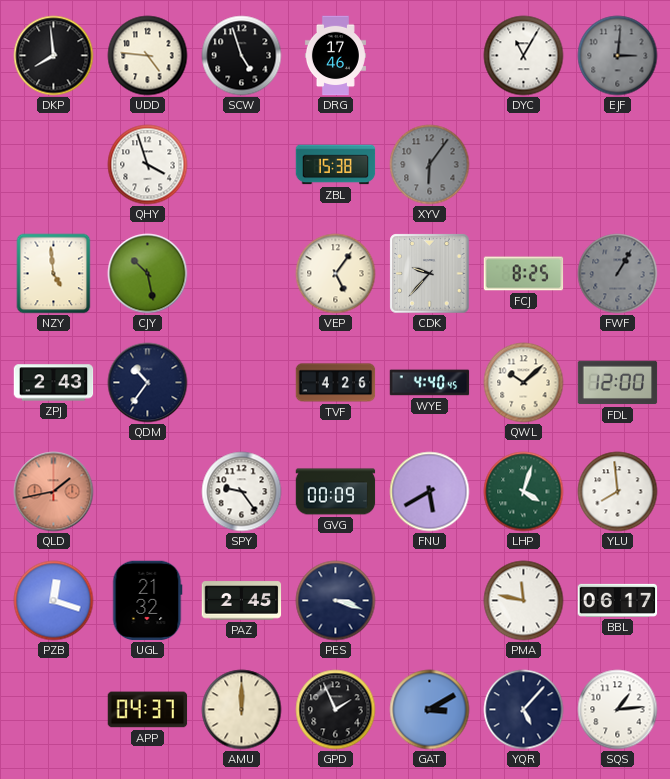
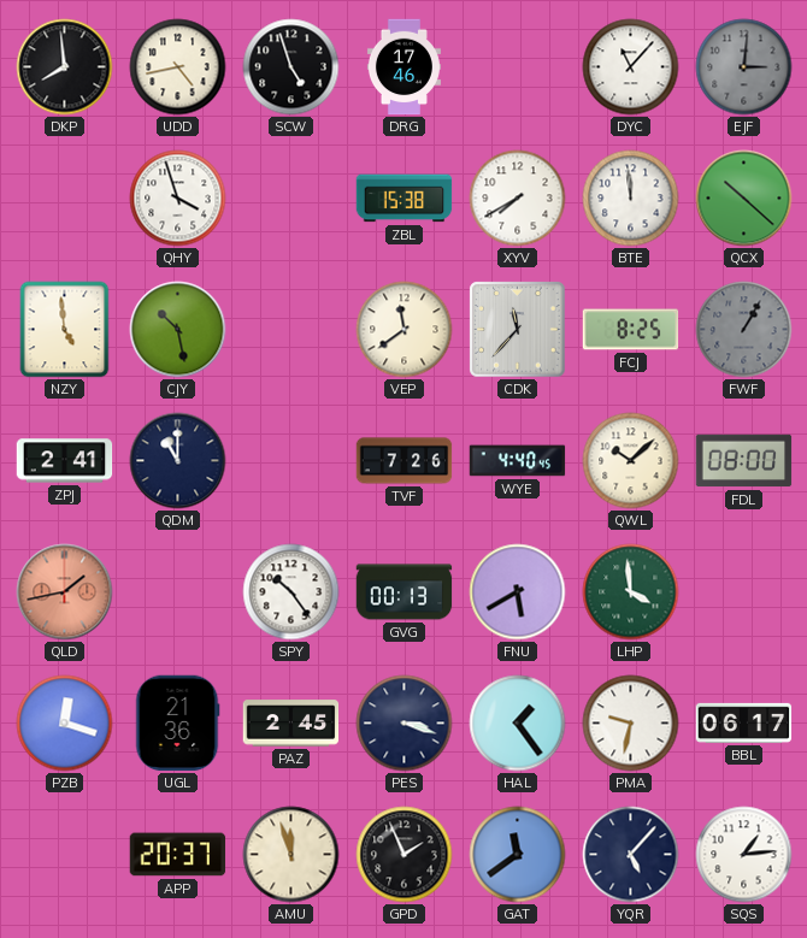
UDD: 4:46 -> 4:43 (178, 67)
DYC: 11:05 -> 11:07 (631, 67)
XYV: 6:06 -> 7:40 (518, 199)
XYV dial: grey -> white (518, 199)
BTE: none -> 11:59 (631, 199)
QCX: none -> 10:22 (744, 199)
VEP: 5:06 -> 11:39 (405, 330)
CDK: 9:37 -> 11:37 (518, 330)
ZPJ: 2:43 -> 2:41 (65, 461)
QDM: 10:36 -> 11:00 (178, 461)
TVF: 4:26 -> 7:26 (405, 461)
FDL: 12:00 -> 08:00 (744, 461)
SPY: 9:24 -> 10:24 (291, 592)
GVG: 00:09 -> 00:13 (405, 592)
LHP: 4:03 -> 3:59 (631, 592)
YLU: 7:59 -> none (618, 492)
UGL: 21:32 -> 21:36 (177, 724)
HAL: none -> 1:24 (518, 724)
PMA: 11:47 -> 9:32 (631, 724)
APP: 04:37 -> 20:37 (178, 855)
AMU: 12:00 -> 11:57 (291, 855)
GAT: 3:10 -> 11:39 (518, 855)
